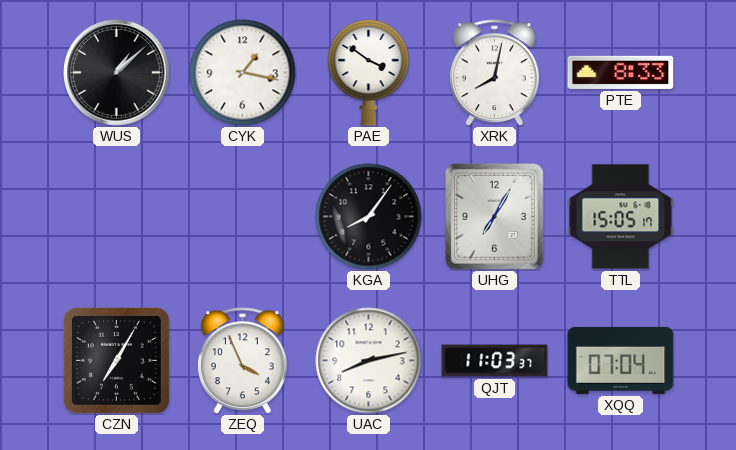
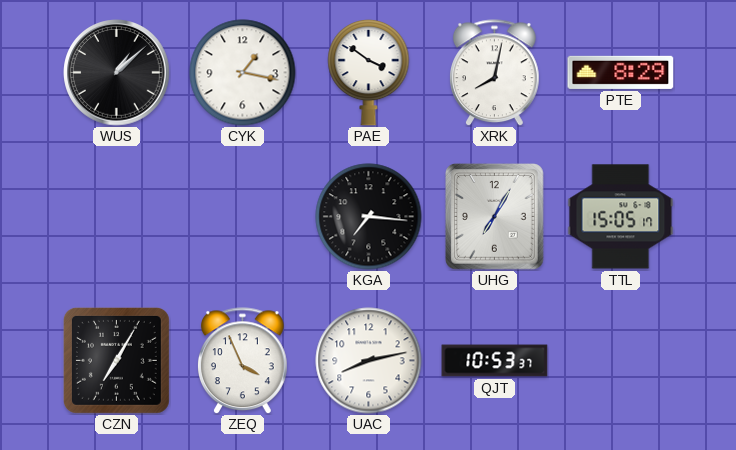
PTE: 8:33 -> 8:29 (621, 72)
KGA: 8:06 -> 7:16 (369, 217)
QJT: 11:03 -> 10:53 (495, 361)
XQQ: 07:04 -> none (621, 360)
